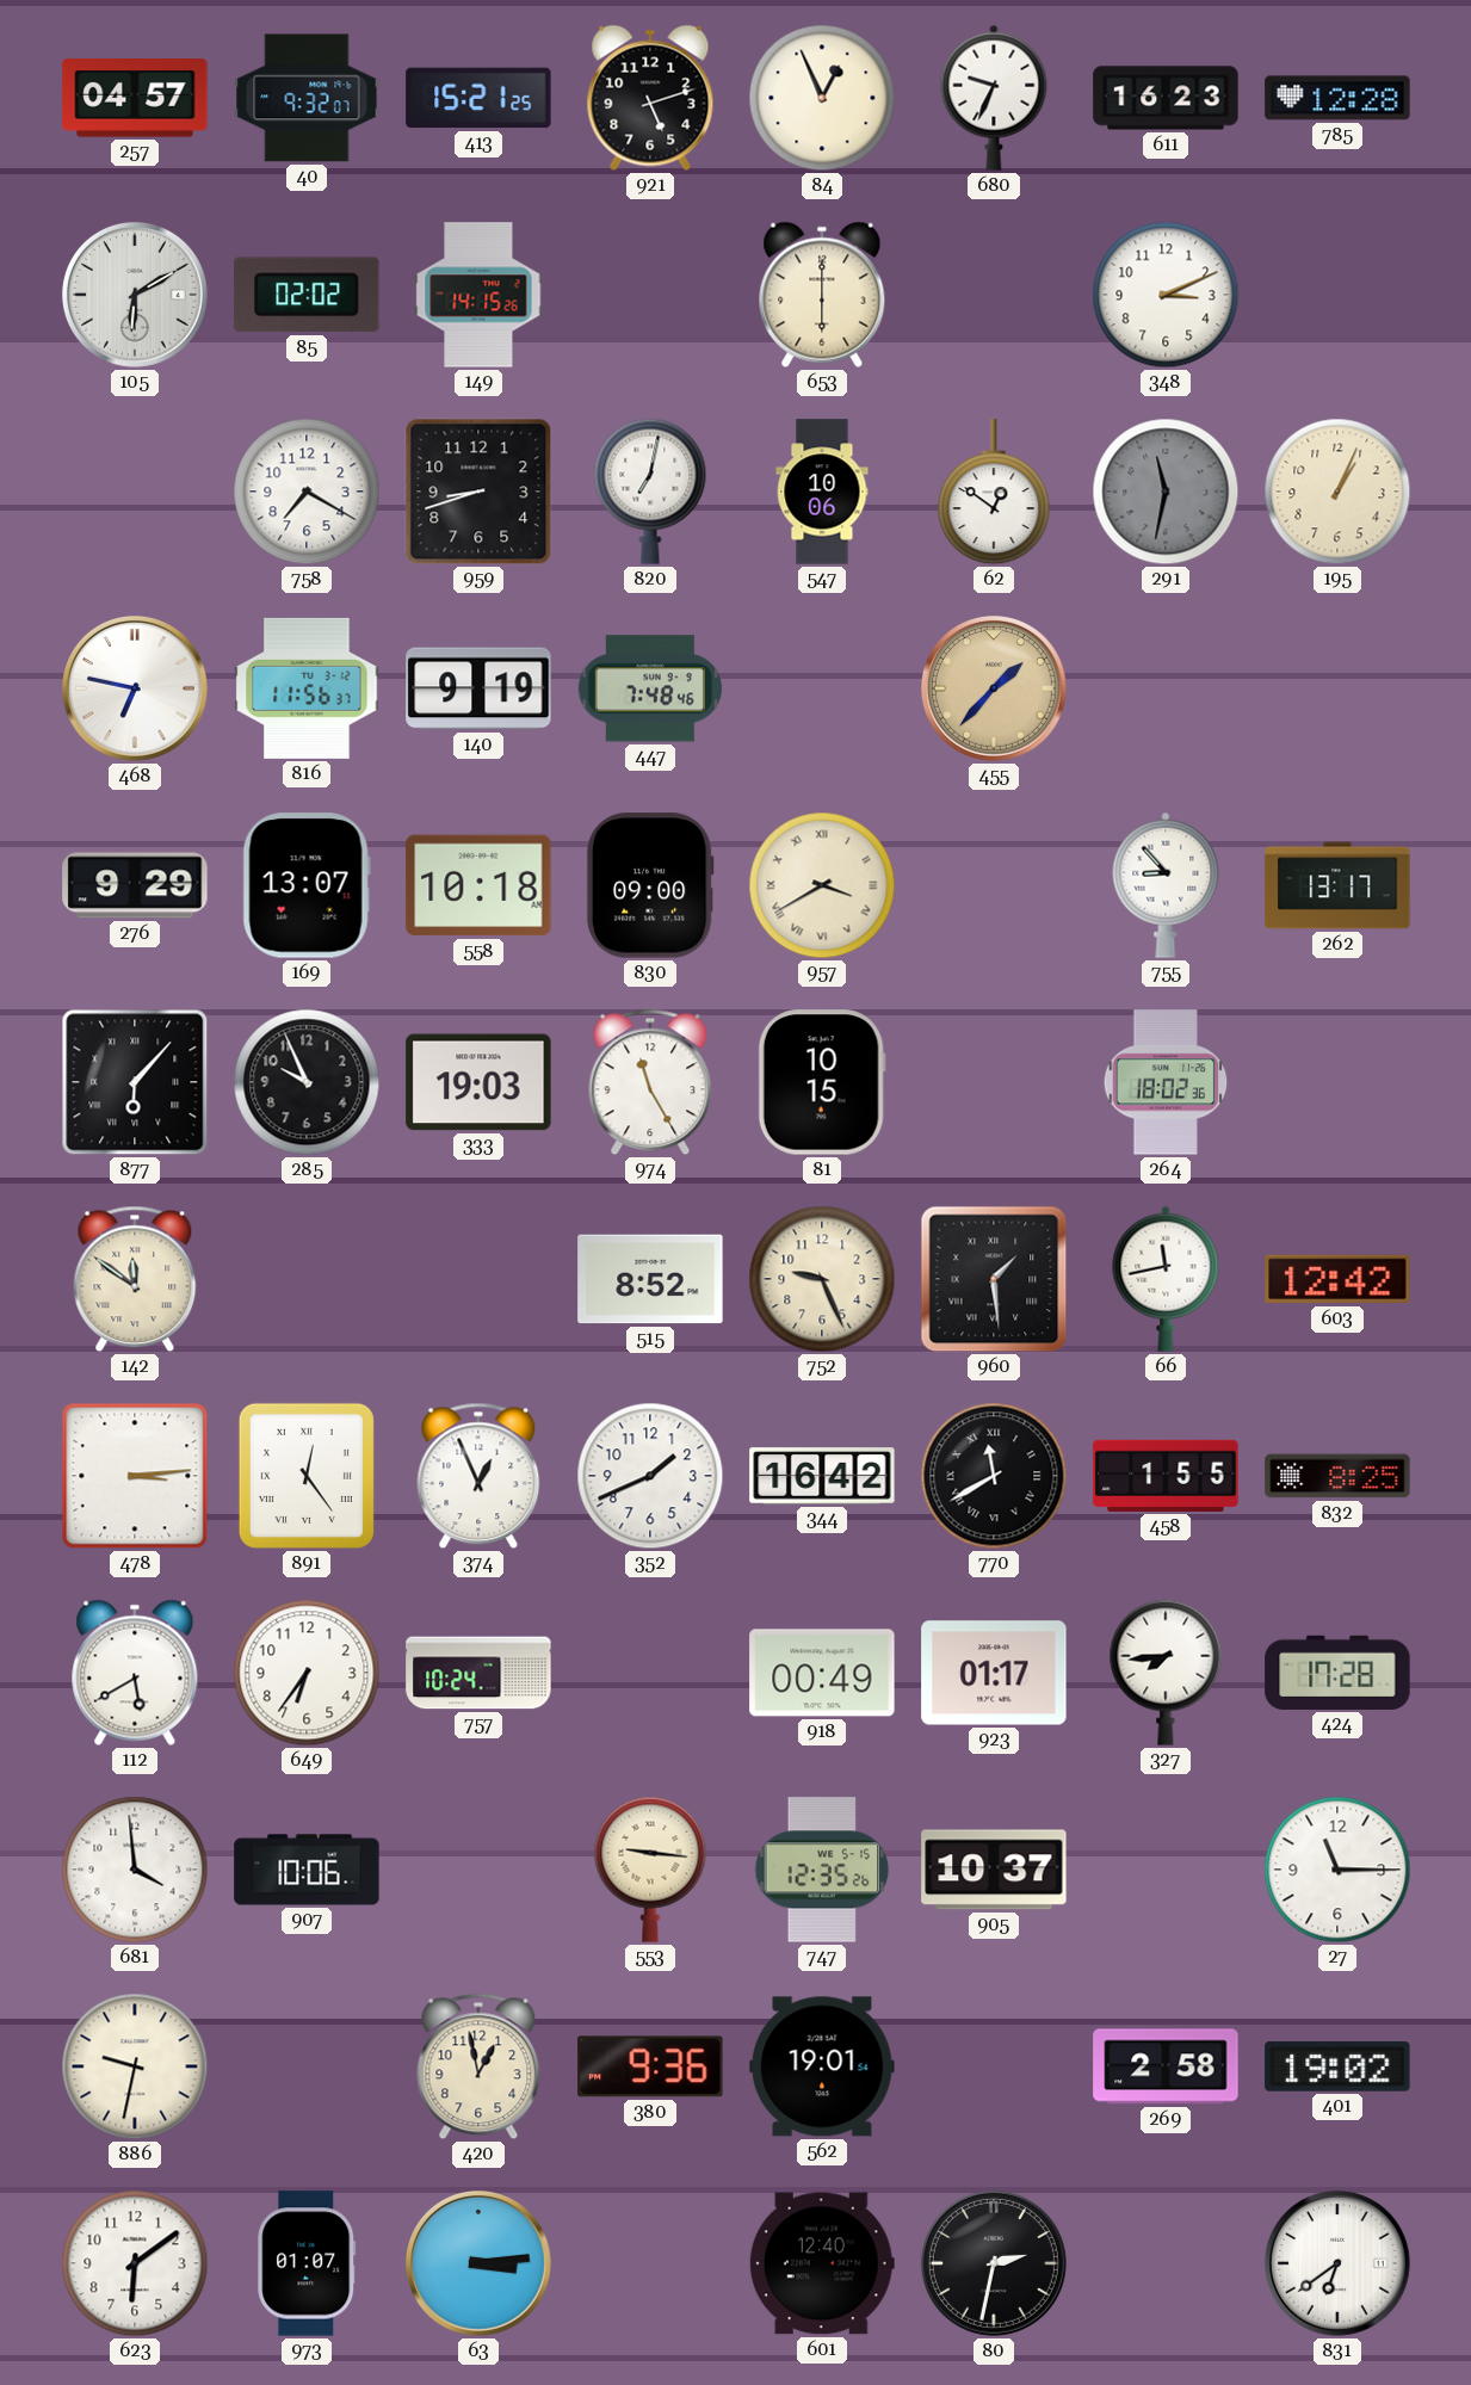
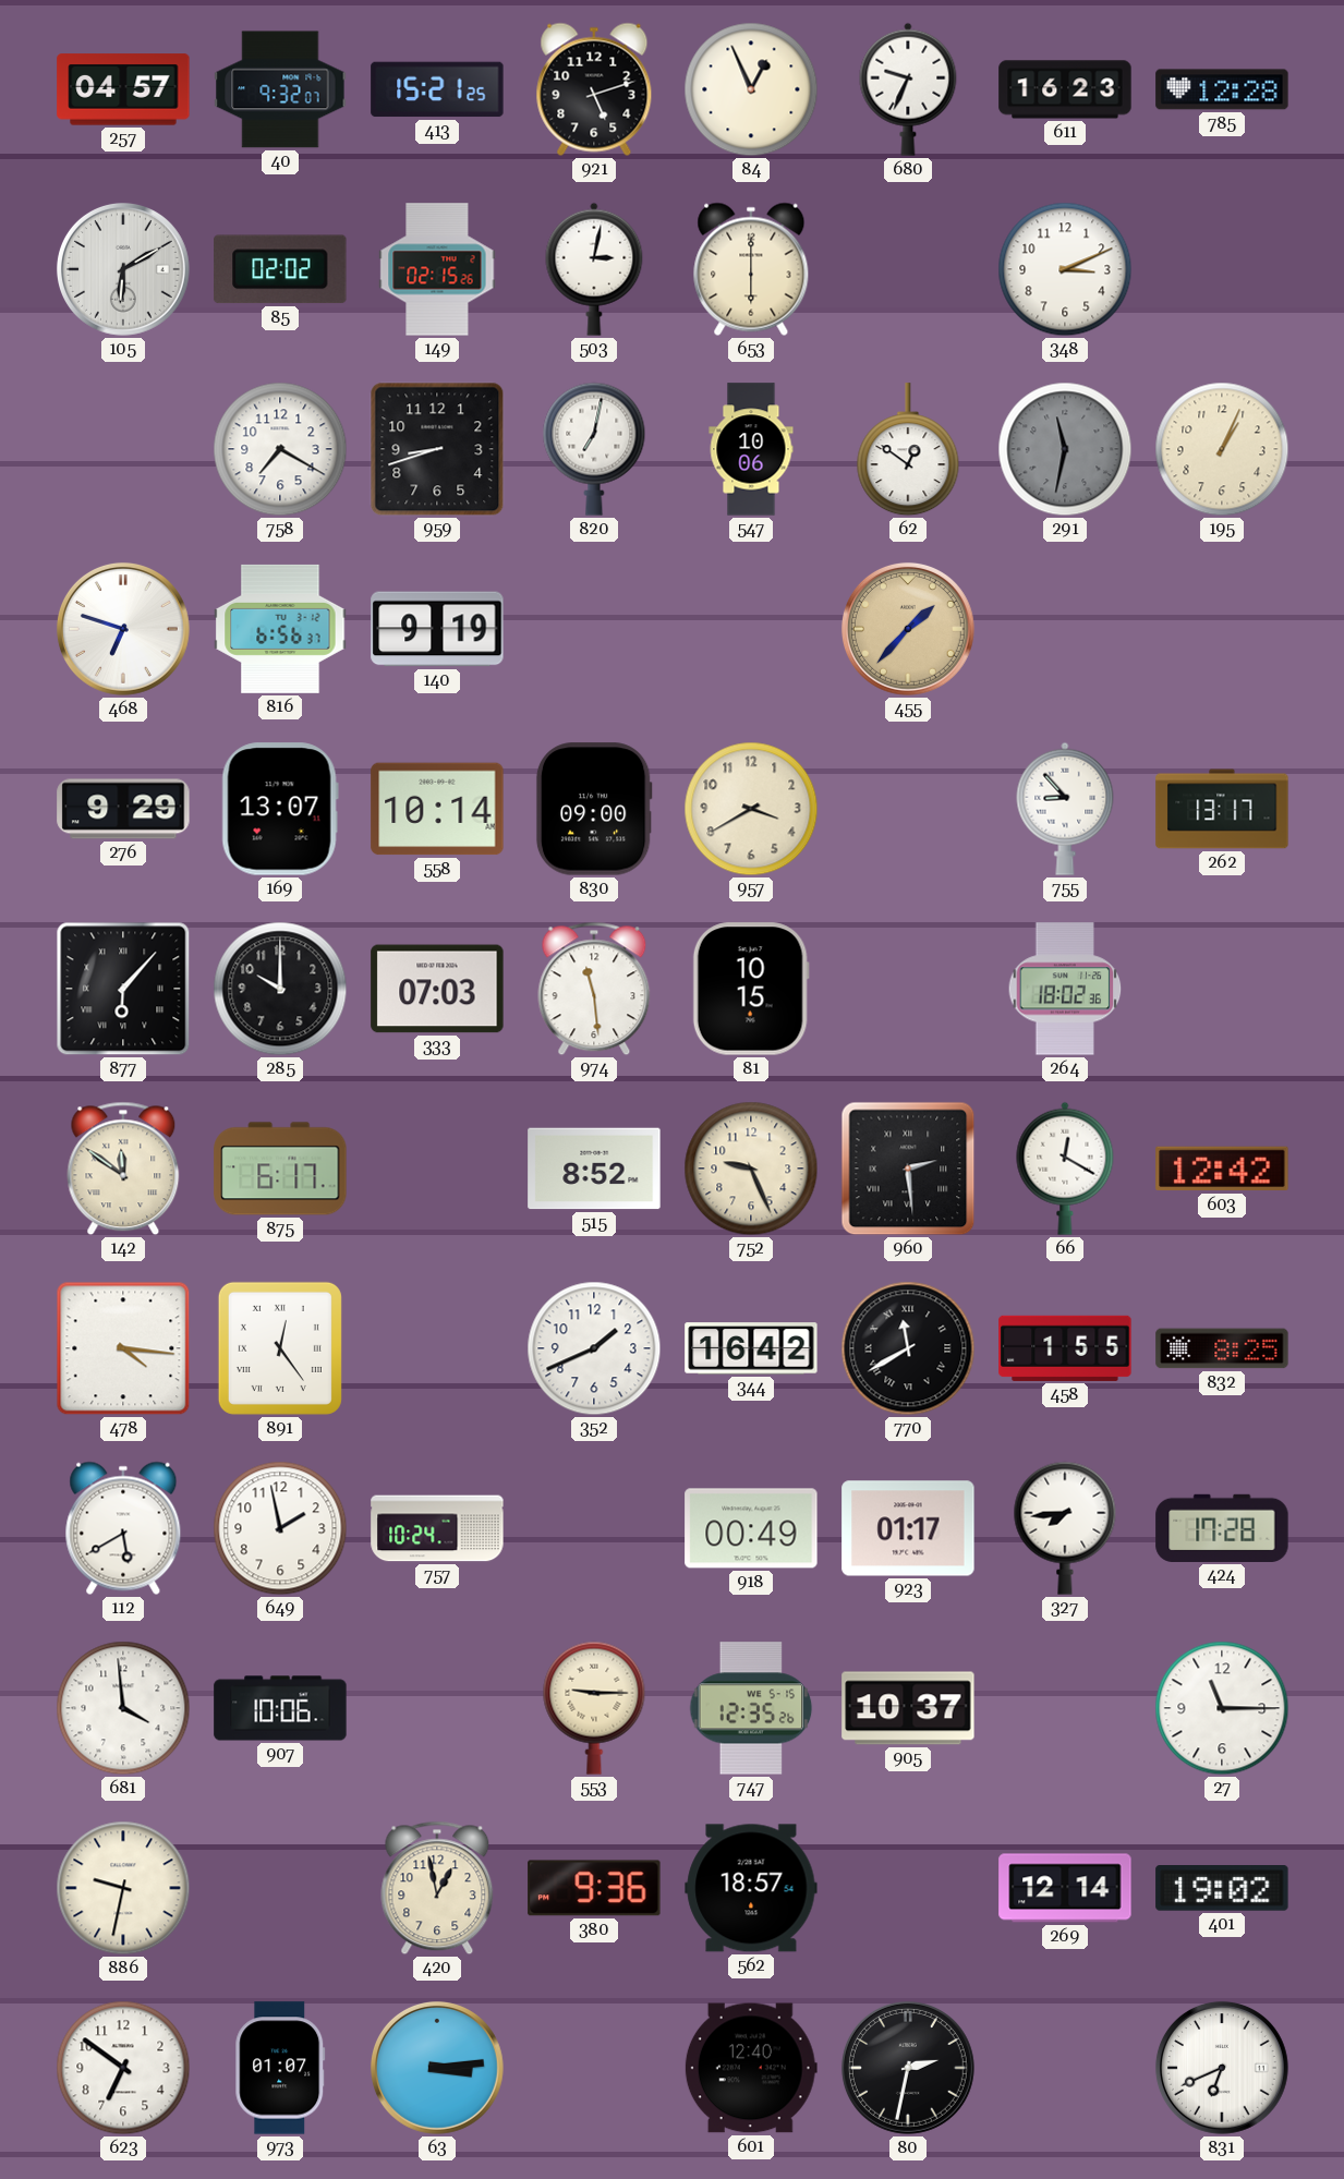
149: 14:15 -> 02:15 (437, 269)
503: none -> 3:02 (594, 269)
468: 6:47 -> 6:48 (123, 629)
816: 11:56 -> 6:56 (280, 629)
447: 7:48 -> none (649, 688)
558: 10:18 -> 10:14 (437, 809)
957 numerals: Roman -> Arabic (751, 809)
285: 9:56 -> 10:00 (280, 989)
333: 19:03 -> 07:03 (437, 989)
974: 11:25 -> 11:29 (594, 989)
875: none -> 6:17 (280, 1169)
960: 1:29 -> 2:29 (908, 1169)
66: 11:43 -> 12:20 (1065, 1169)
478: 3:14 -> 4:16 (123, 1348)
374: 12:56 -> none (478, 1476)
649: 6:36 -> 1:58 (280, 1528)
553: 9:16 -> 9:15 (594, 1708)
562: 19:01 -> 18:57 (751, 1888)
269: 2:58 -> 12:14 (1065, 1888)
623: 6:09 -> 6:51 (123, 2068)
831: 6:39 -> 6:41 (1222, 2068)
